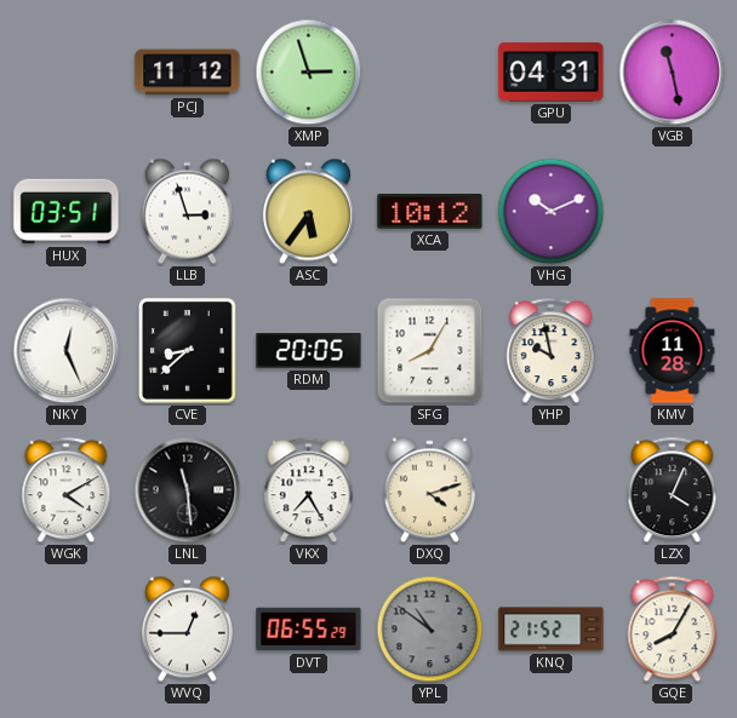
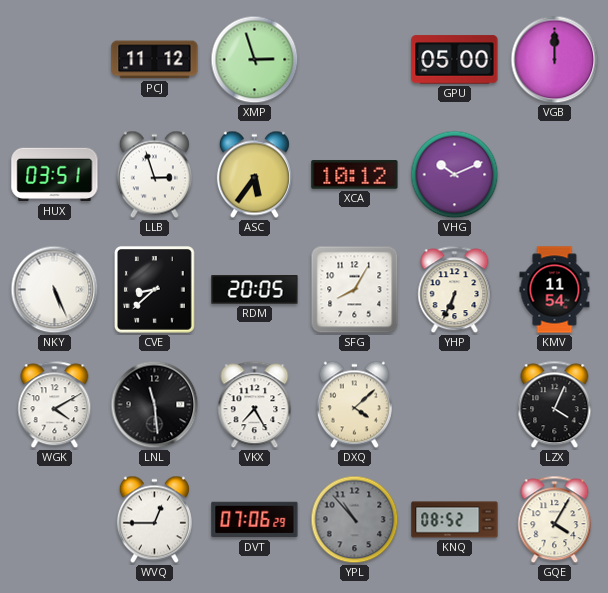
GPU: 04:31 -> 05:00 (455, 60)
VGB: 11:28 -> 12:00 (555, 60)
NKY: 12:26 -> 5:26 (55, 290)
YHP: 9:58 -> 6:34 (455, 290)
KMV: 11:28 -> 11:54 (555, 290)
DXQ: 4:12 -> 4:08 (354, 405)
DVT: 06:55 -> 07:06 (255, 520)
YPL: 10:51 -> 10:53 (355, 520)
KNQ: 21:52 -> 08:52 (455, 520)
GQE: 8:05 -> 4:05 (555, 520)
